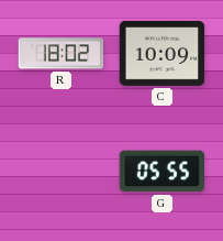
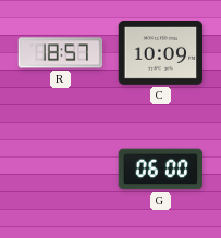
R: 18:02 -> 18:57 (61, 53)
G: 05:55 -> 06:00 (161, 170)
